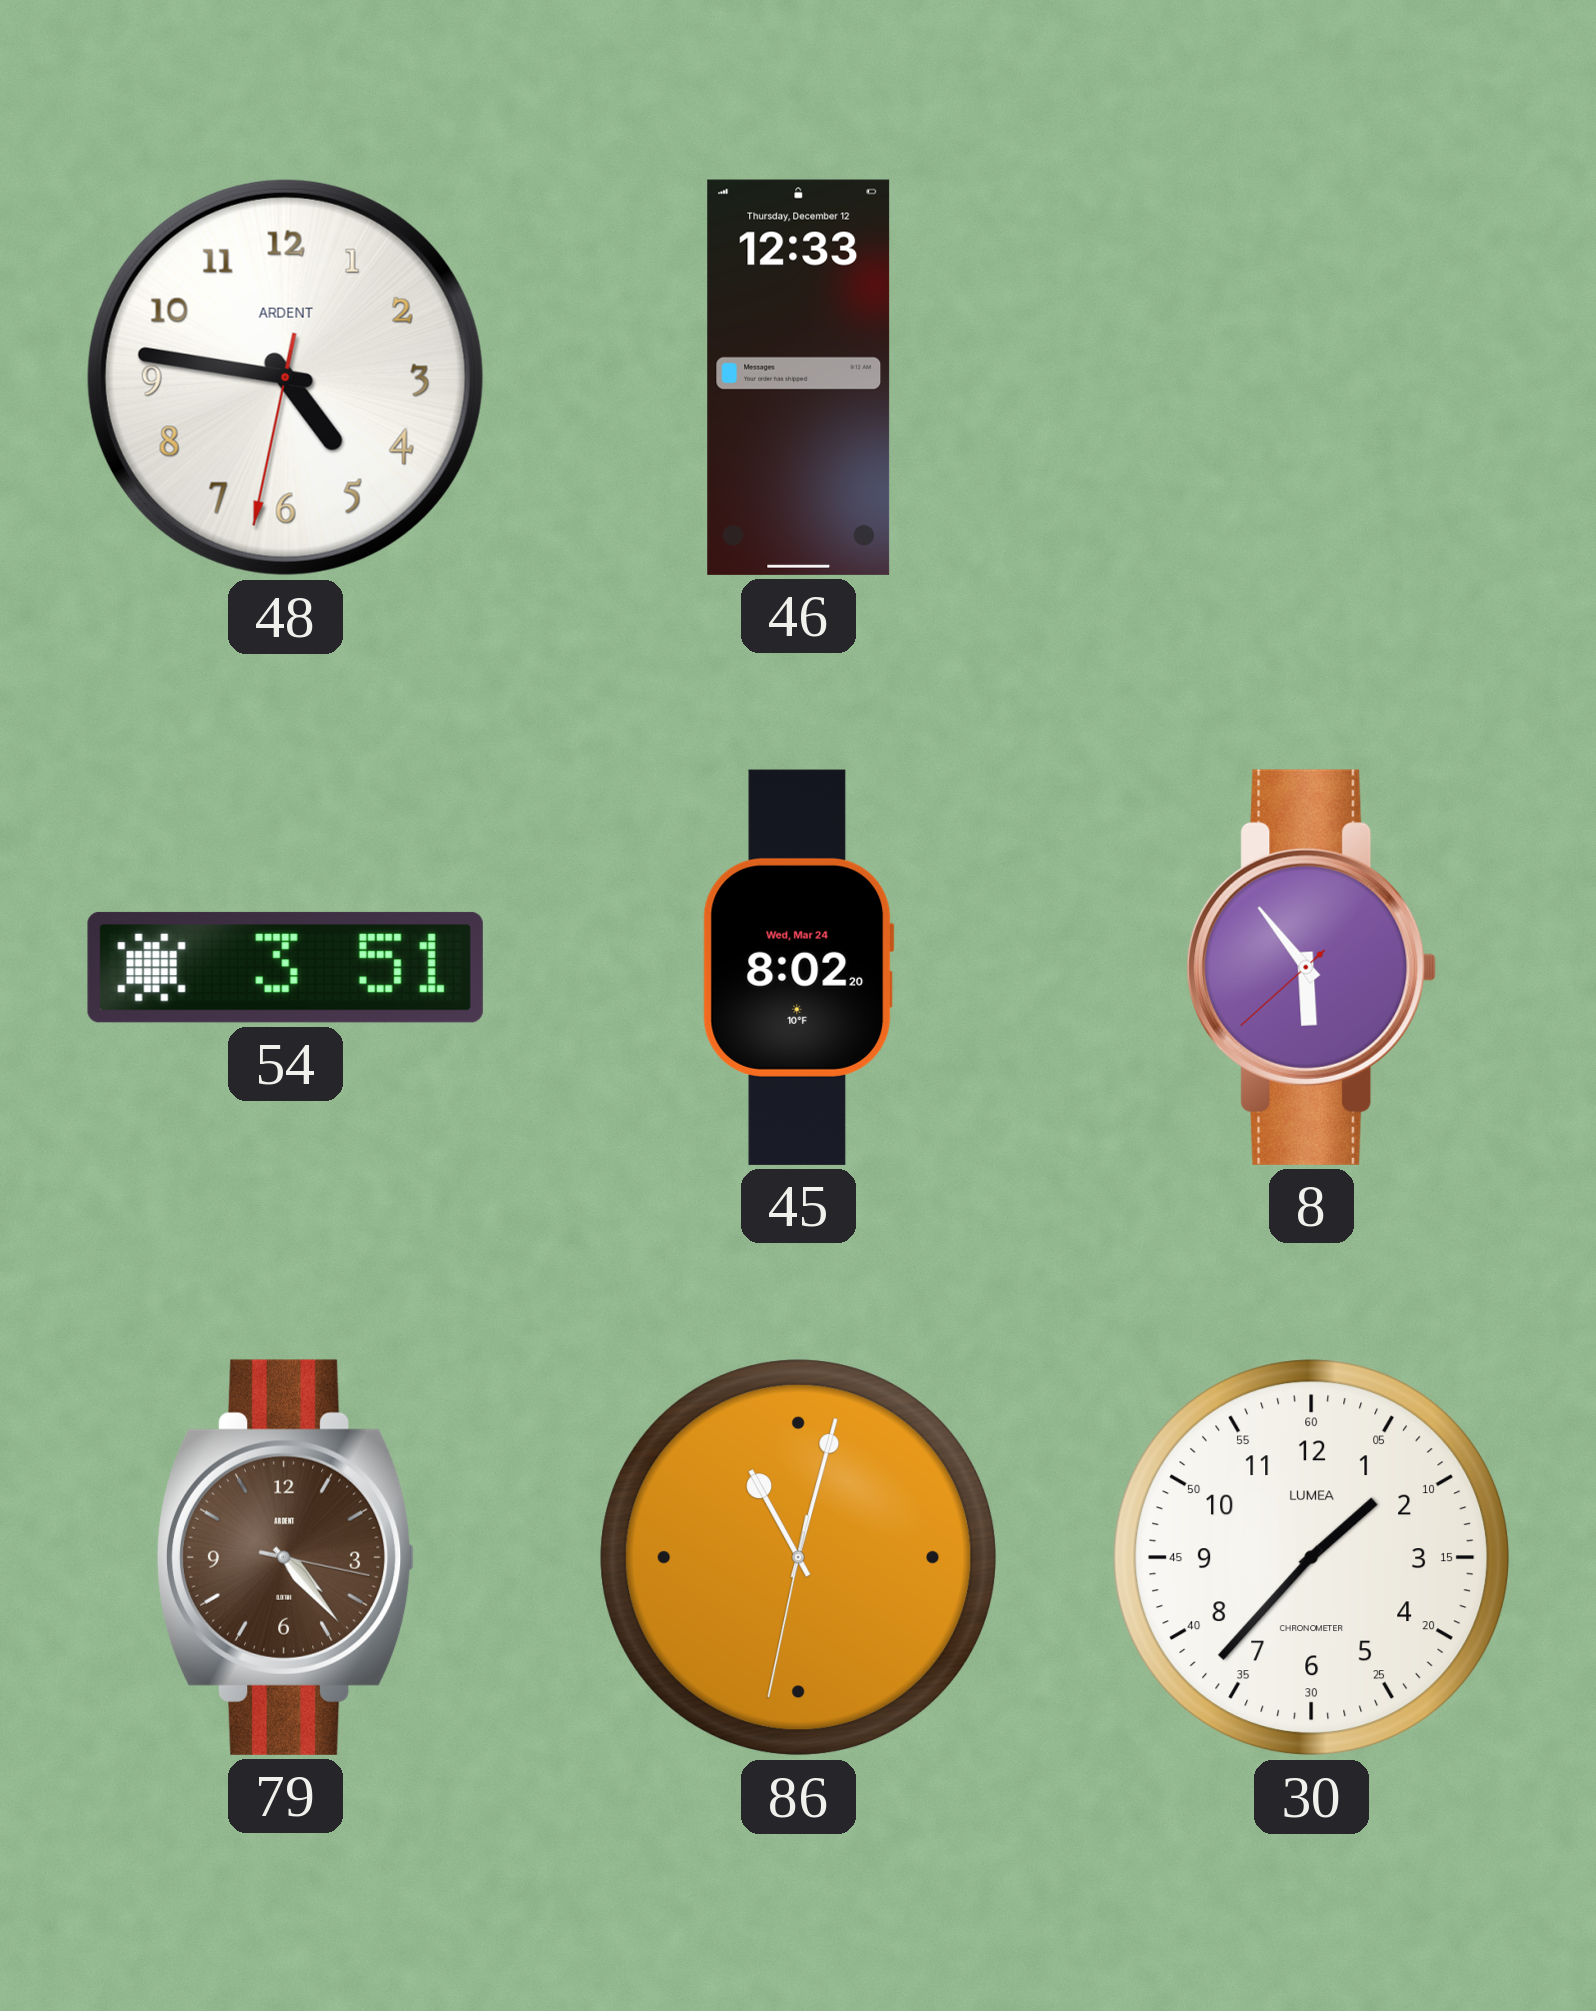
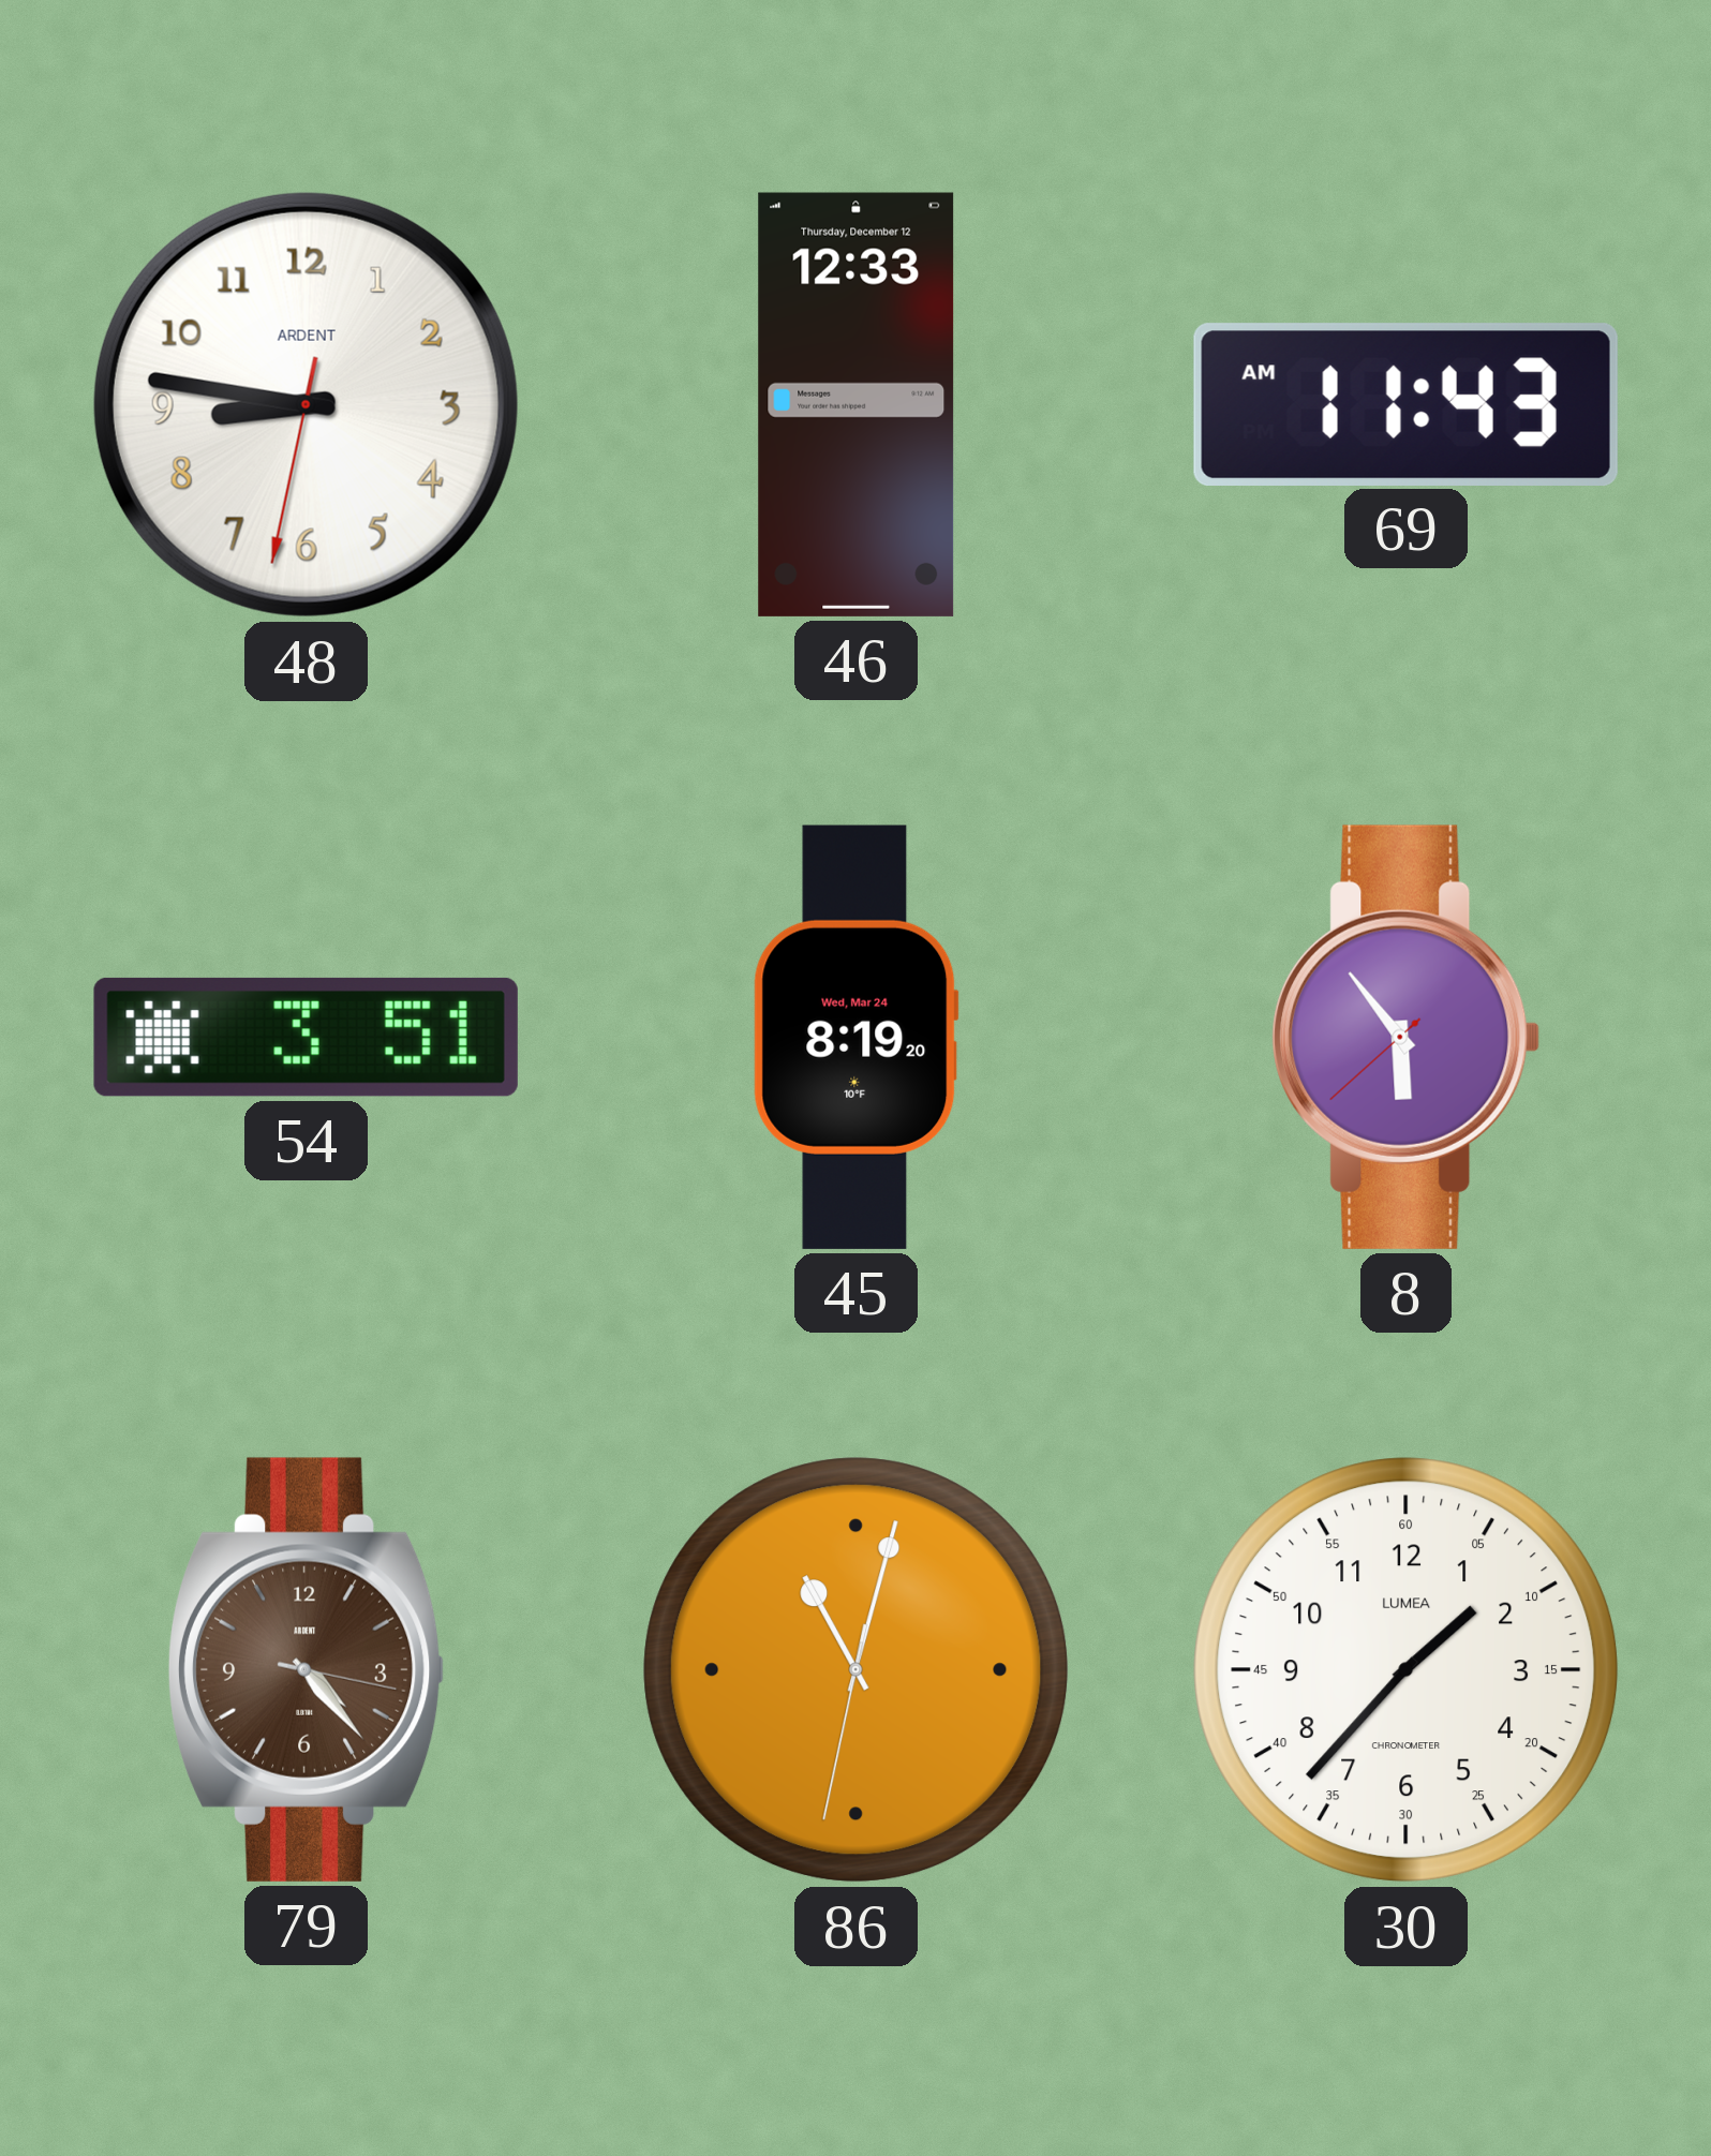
48: 4:46 -> 8:46 (306, 404)
69: none -> 11:43 (1405, 404)
45: 8:02 -> 8:19 (855, 1037)
